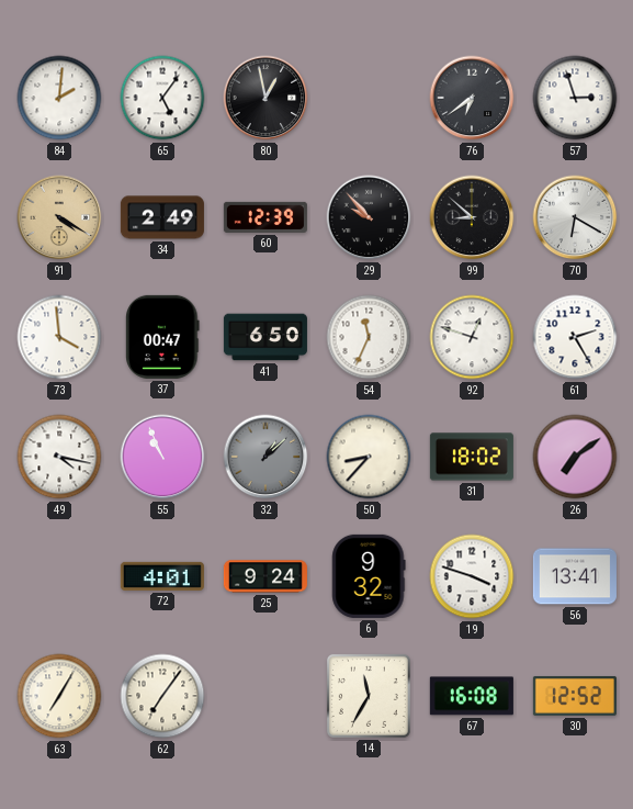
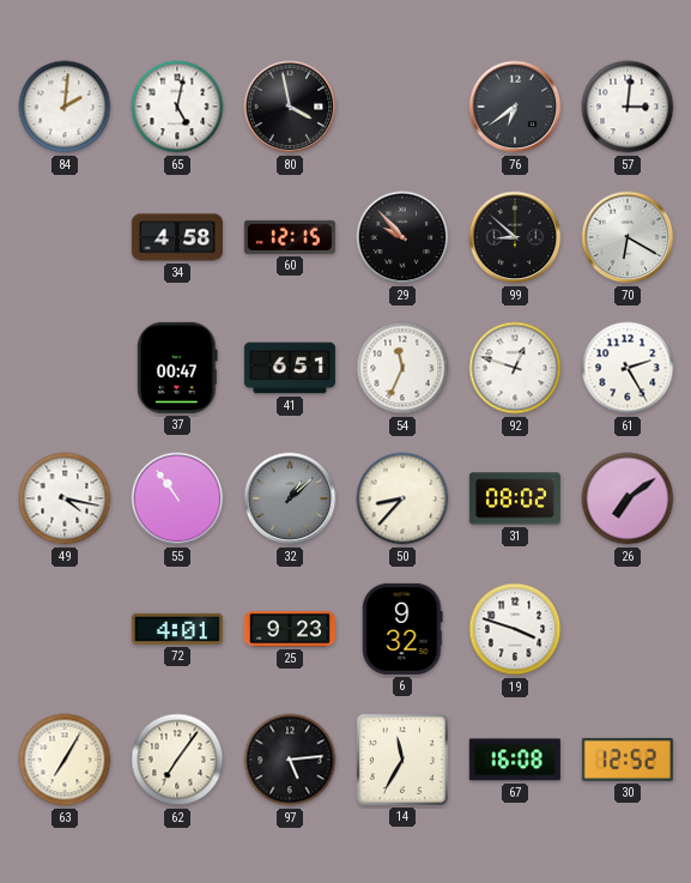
65: 5:06 -> 5:02 (177, 107)
80: 12:58 -> 3:58 (290, 107)
57: 2:57 -> 3:01 (628, 107)
91: 4:20 -> none (59, 217)
34: 2:49 -> 4:58 (177, 237)
60: 12:39 -> 12:15 (290, 237)
73: 3:59 -> none (59, 337)
41: 6:50 -> 6:51 (290, 368)
55: 10:56 -> 10:54 (177, 498)
31: 18:02 -> 08:02 (515, 498)
25: 9:24 -> 9:23 (290, 629)
56: 13:41 -> none (575, 576)
97: none -> 5:14 (290, 760)
